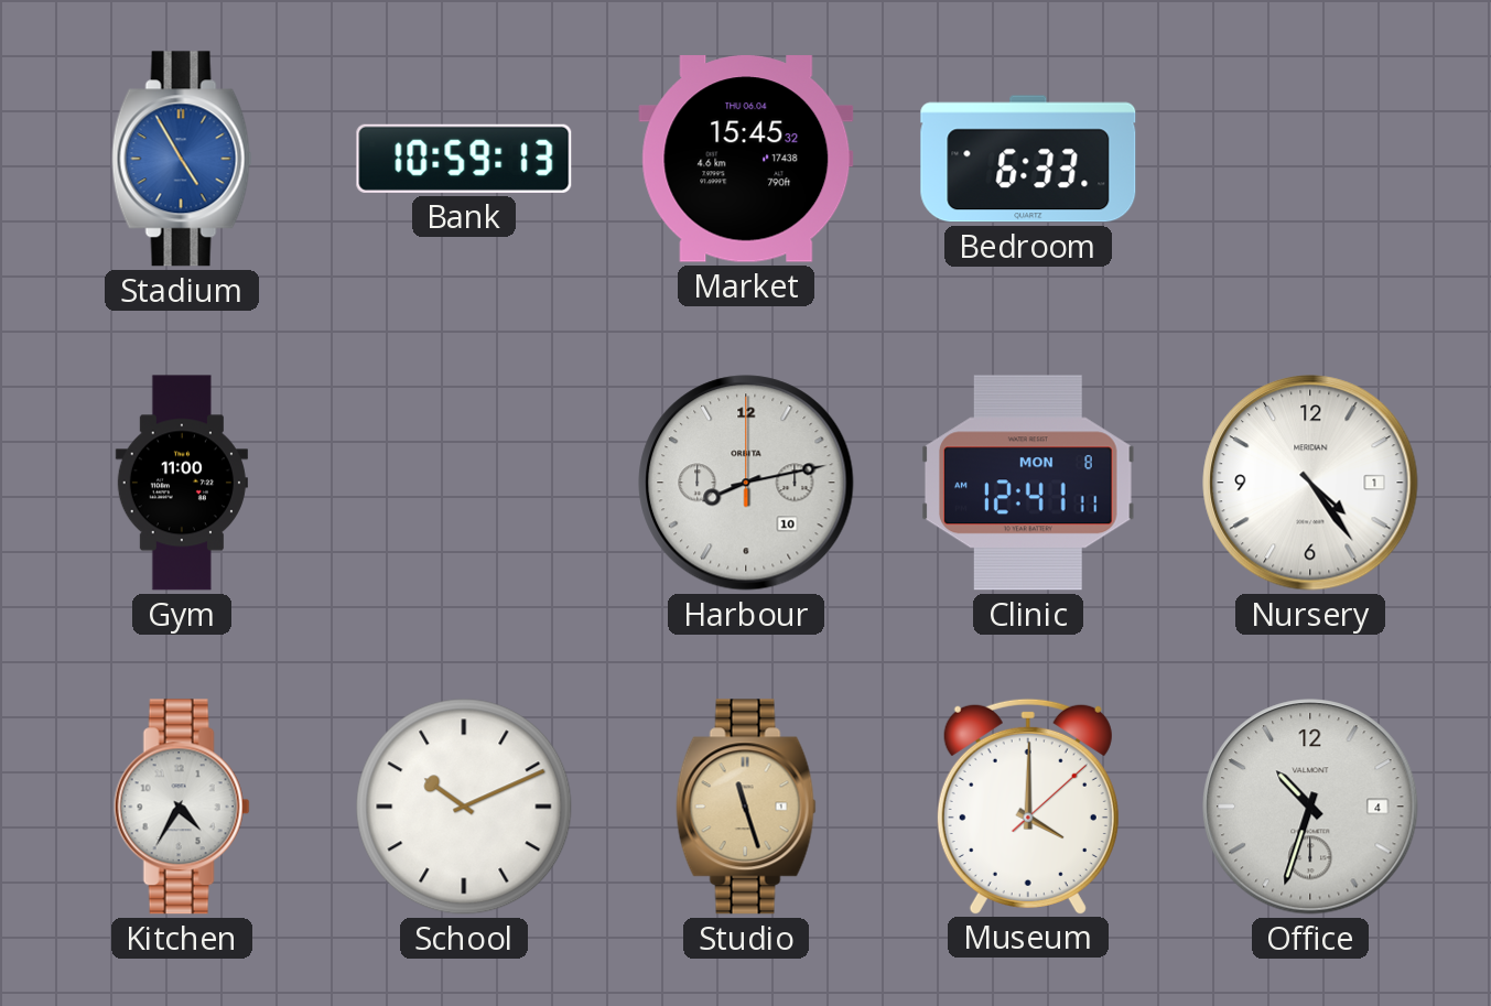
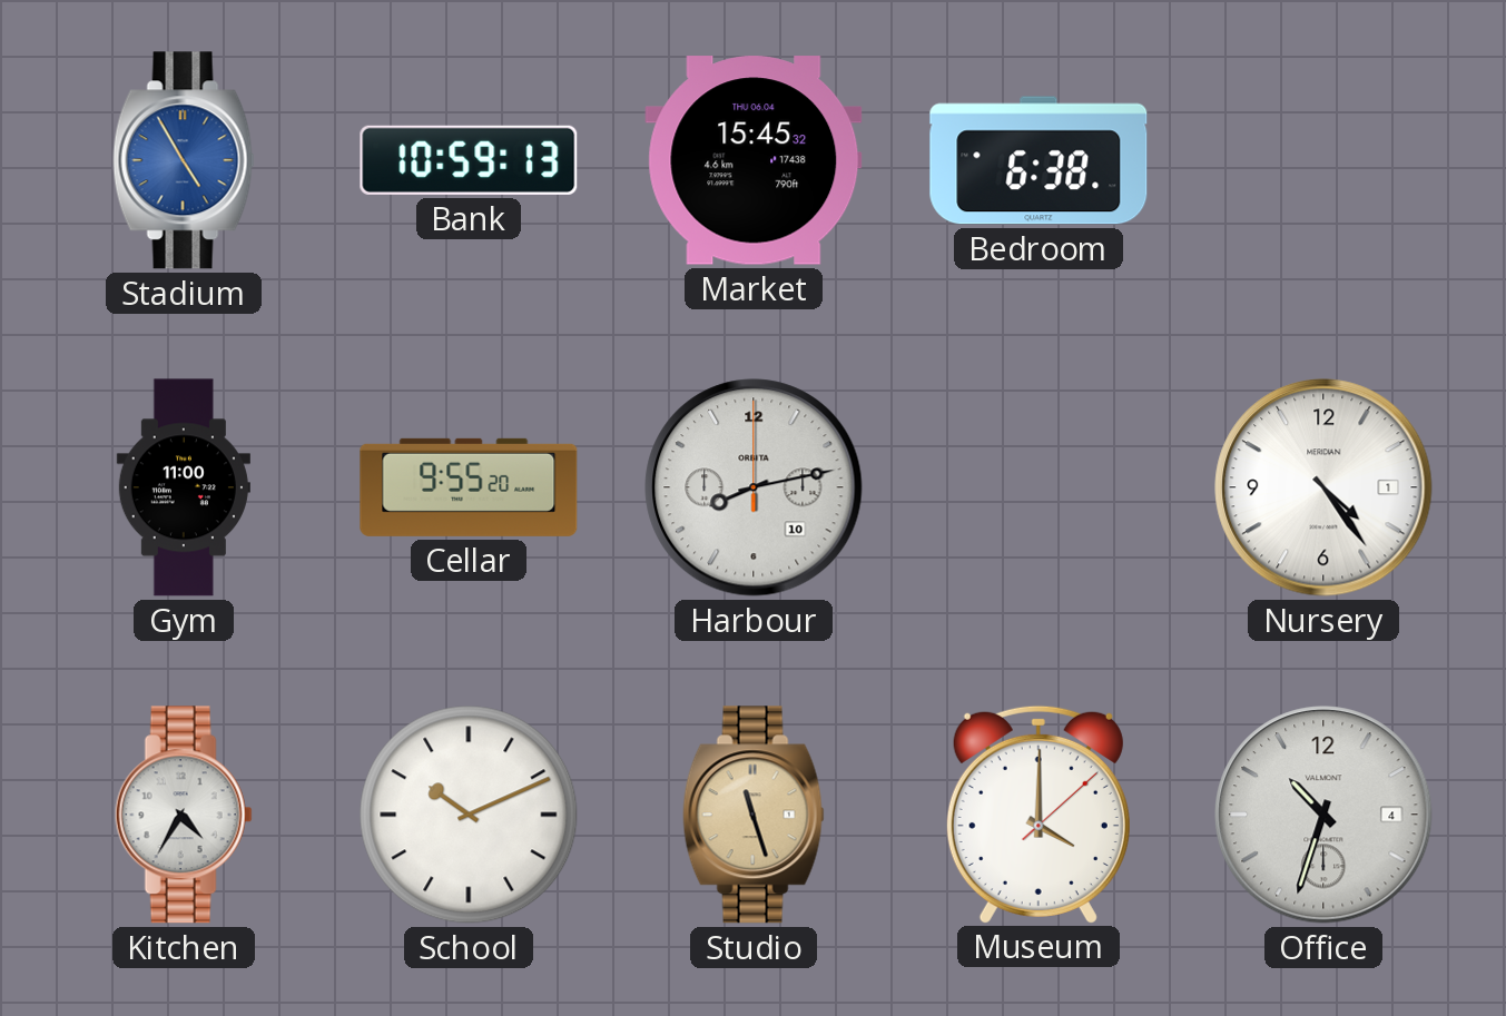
Bedroom: 6:33 -> 6:38 (1039, 160)
Cellar: none -> 9:55 (469, 487)
Clinic: 12:41 -> none (1029, 483)
